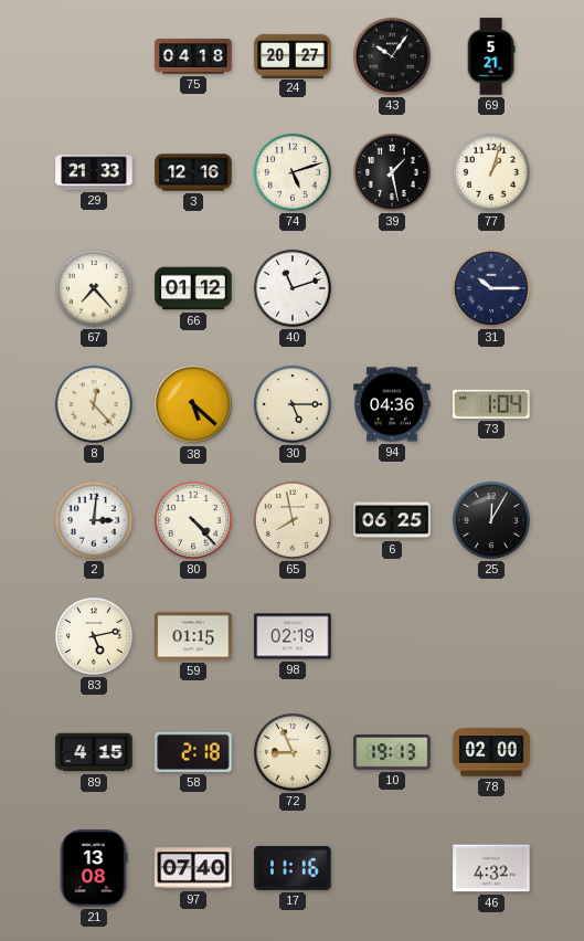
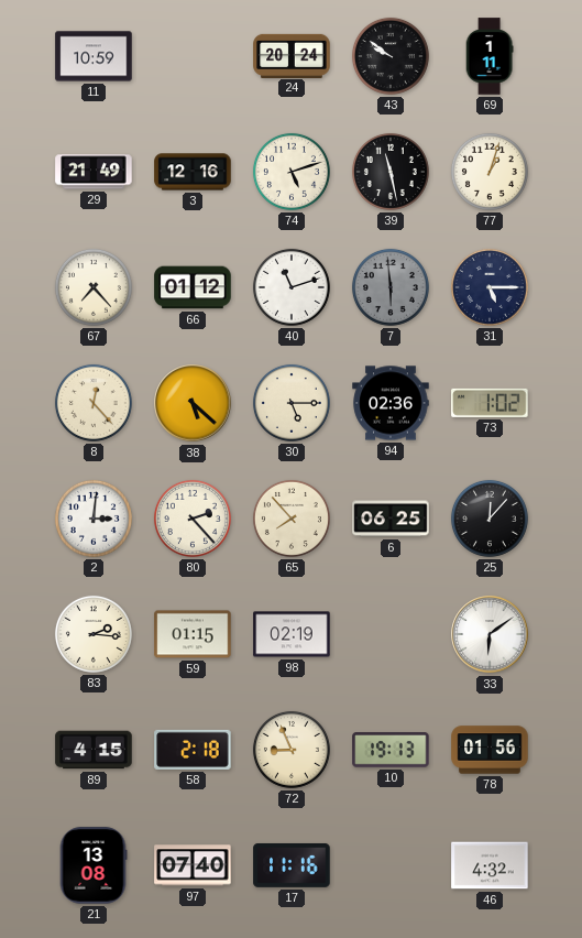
11: none -> 10:59 (94, 56)
75: 04:18 -> none (193, 56)
24: 20:27 -> 20:24 (292, 55)
43: 10:06 -> 9:51 (391, 56)
69: 5:21 -> 1:11 (490, 56)
29: 21:33 -> 21:49 (94, 172)
39: 1:28 -> 11:28 (391, 172)
7: none -> 5:59 (391, 287)
31: 10:15 -> 5:15 (490, 287)
94: 04:36 -> 02:36 (391, 403)
73: 1:04 -> 1:02 (490, 403)
80: 4:23 -> 2:23 (193, 519)
65: 7:58 -> 7:53 (292, 519)
25: 12:05 -> 12:07 (490, 519)
83: 5:13 -> 2:16 (94, 634)
33: none -> 6:09 (490, 634)
78: 02:00 -> 01:56 (490, 750)
